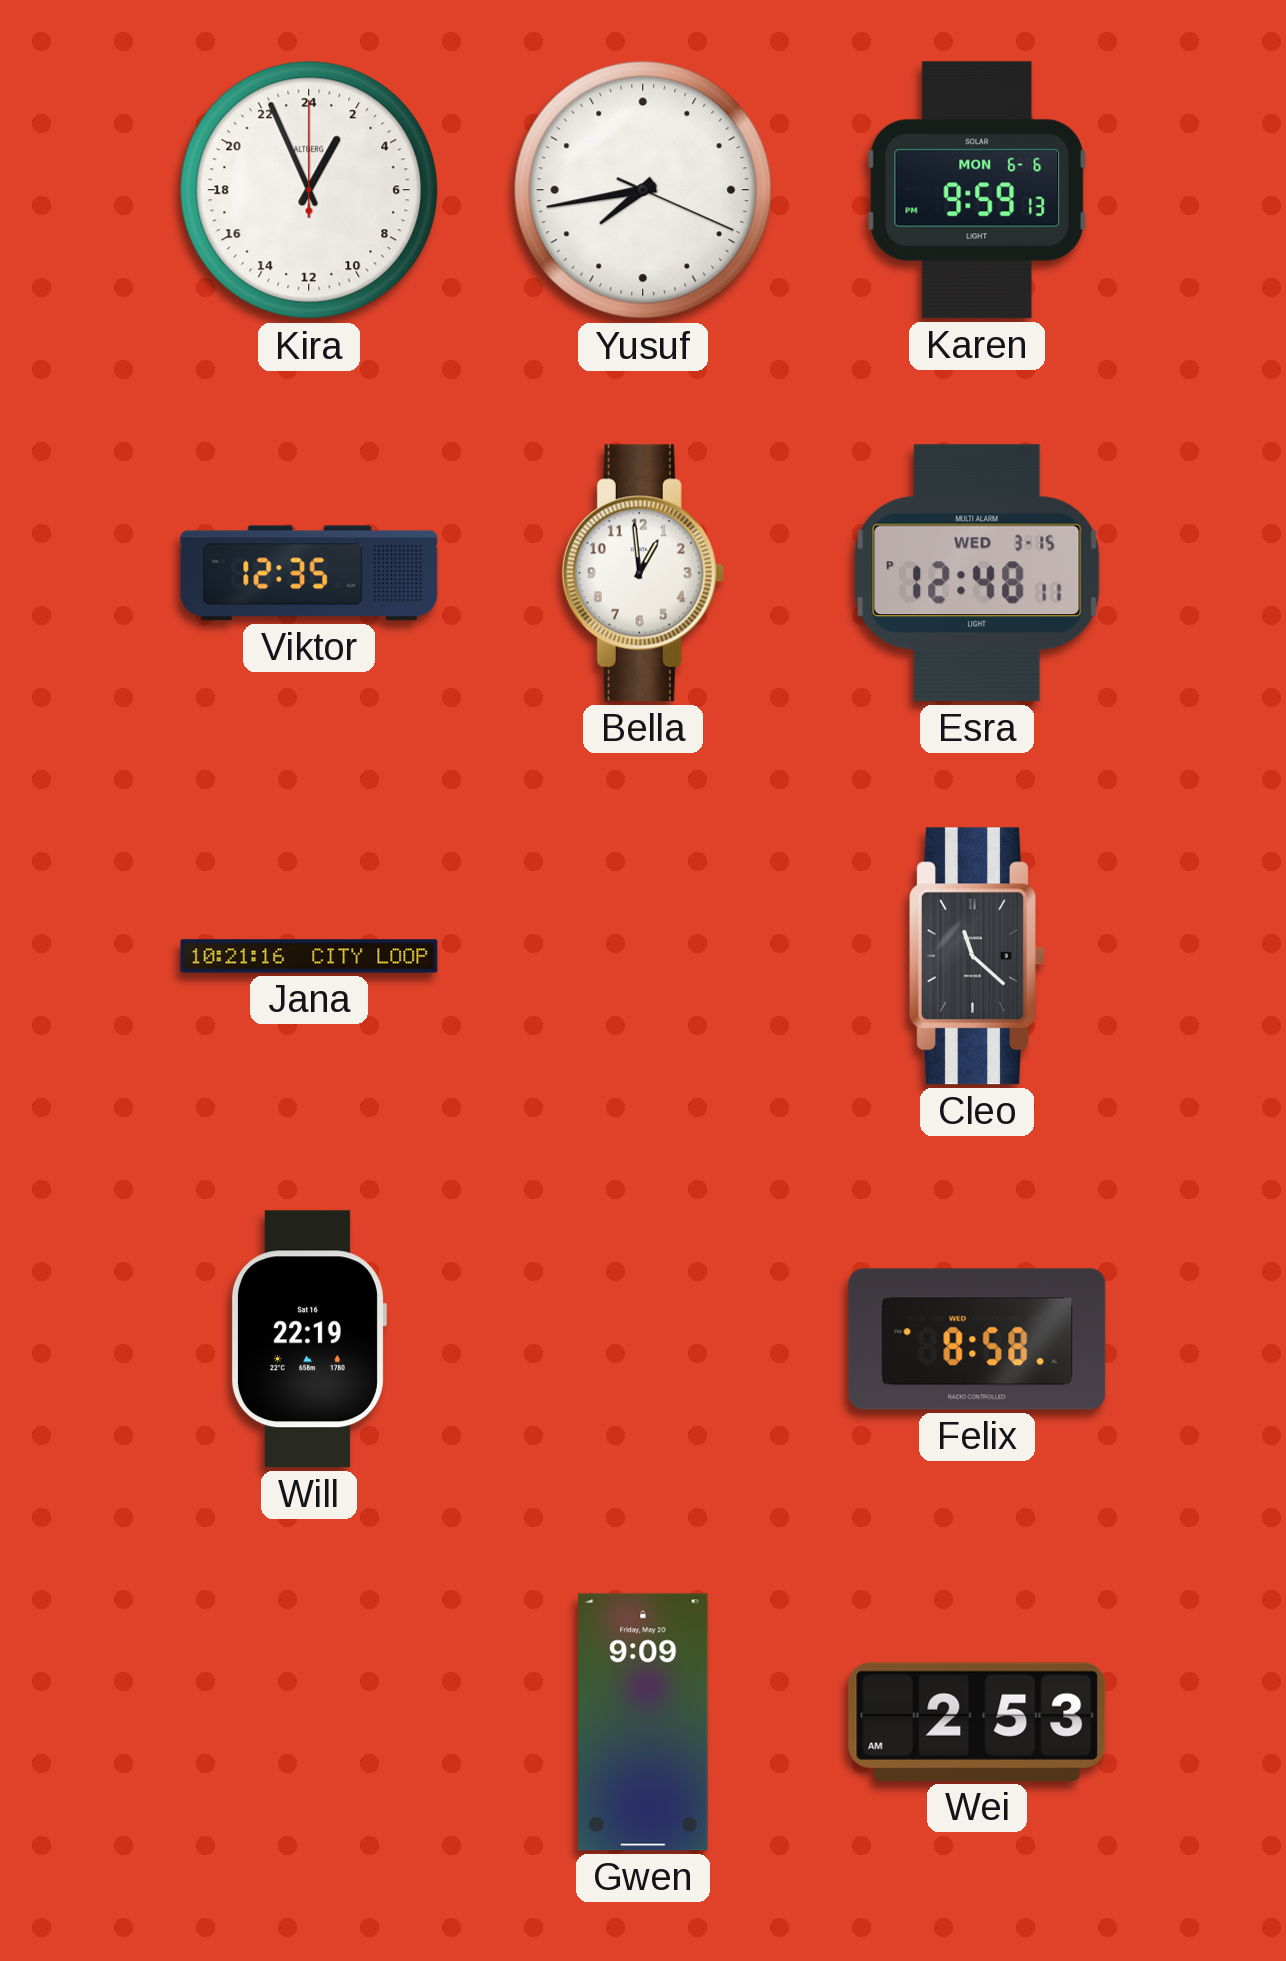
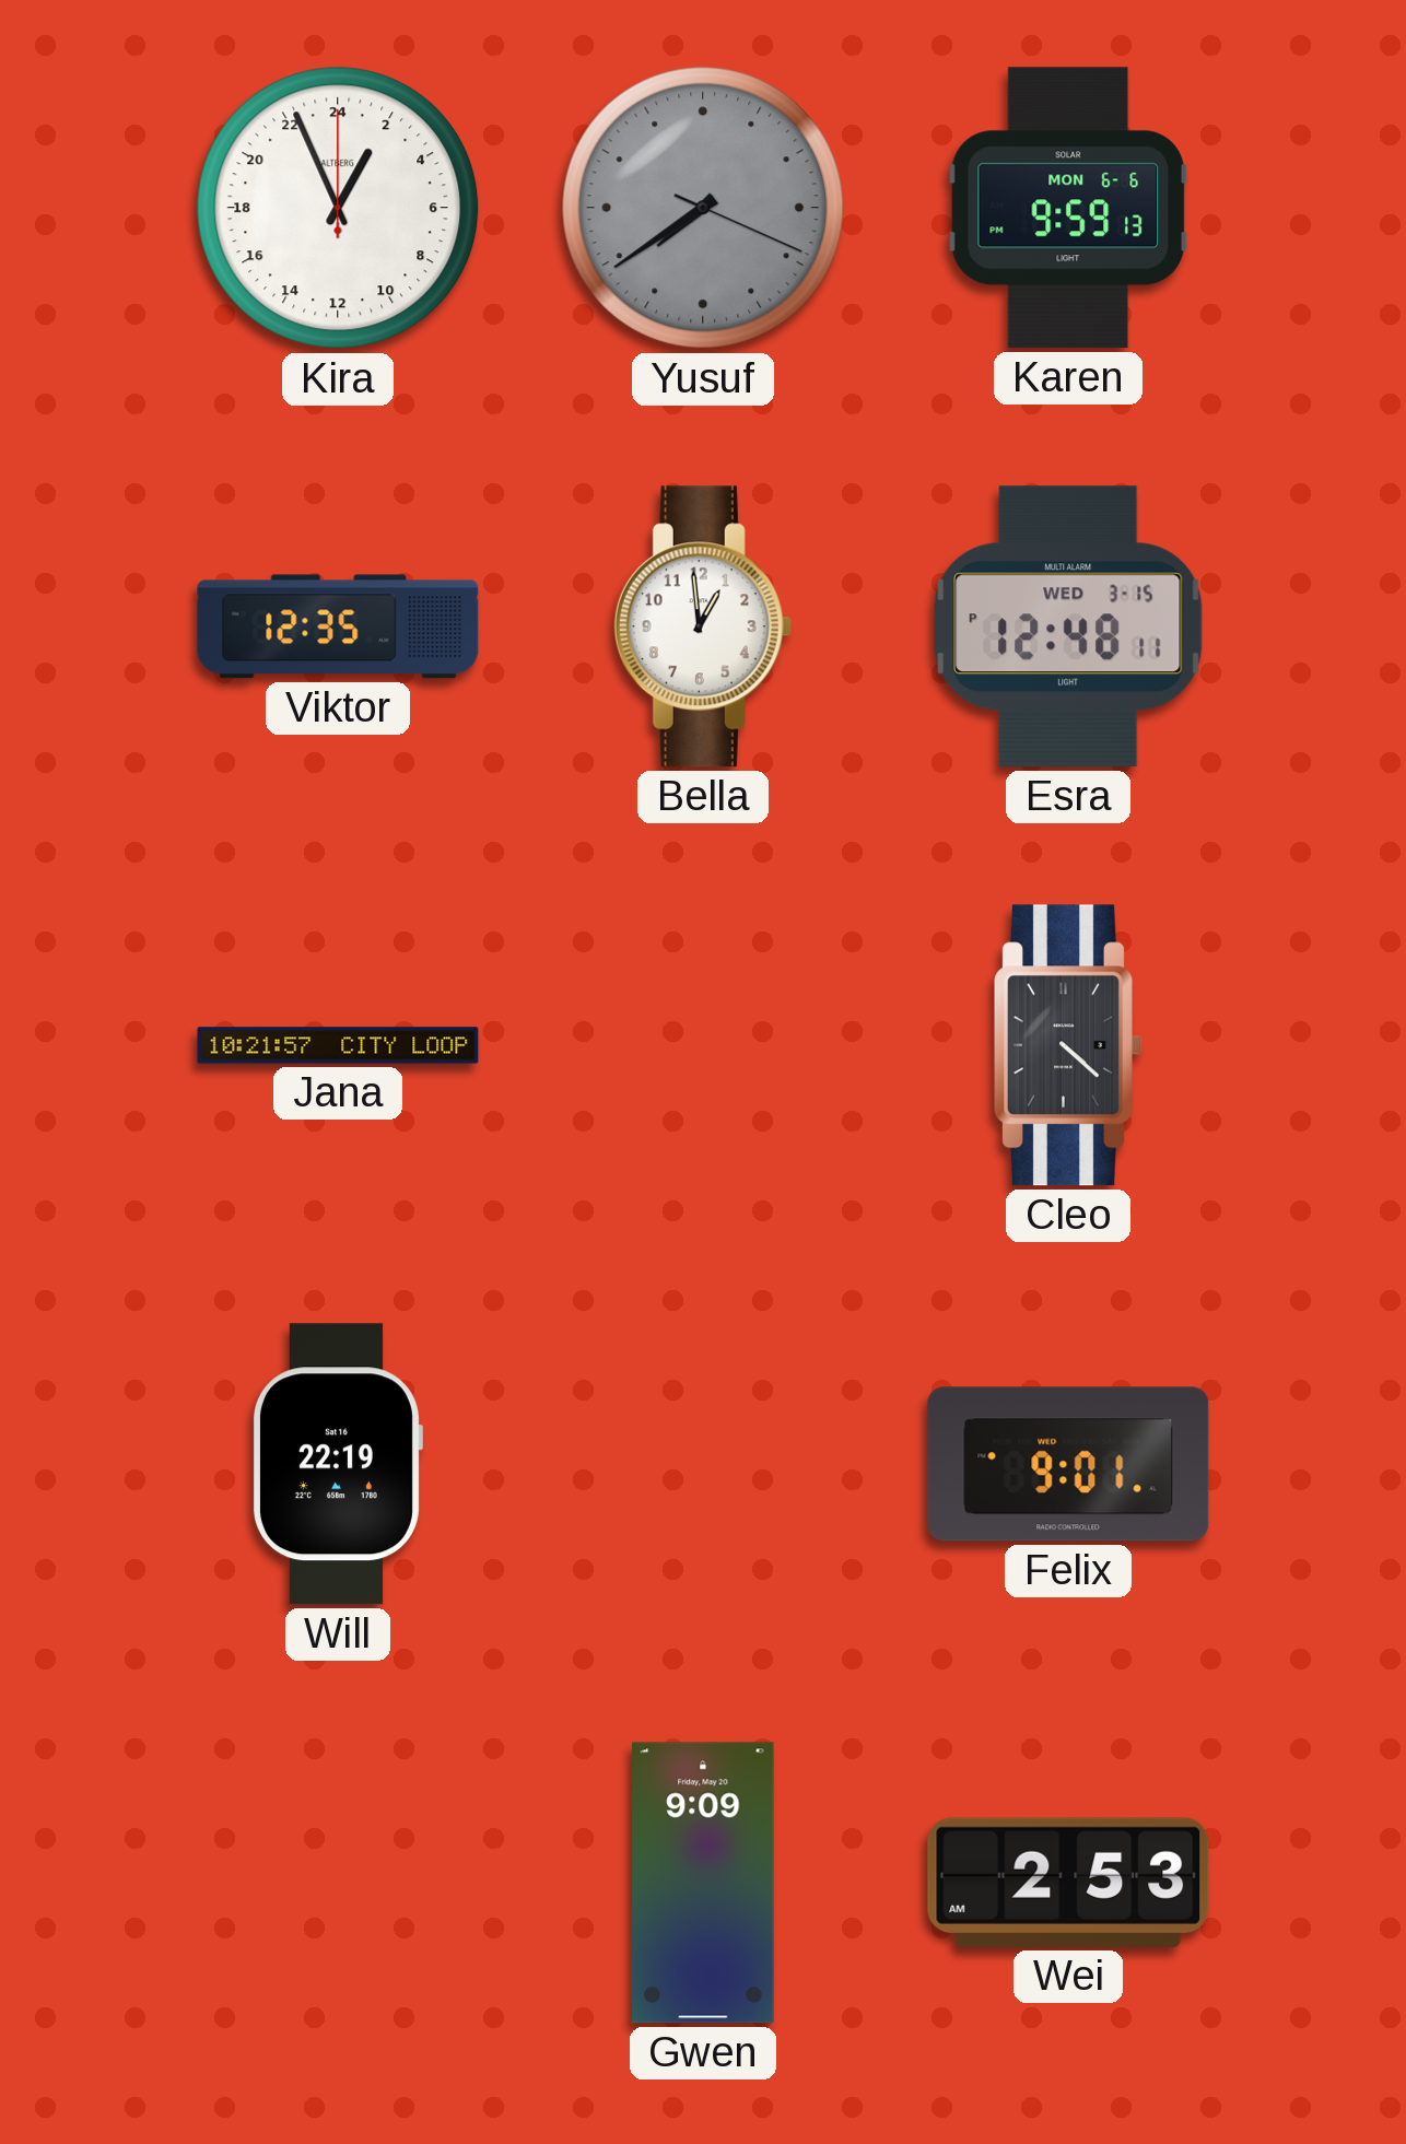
Yusuf: 7:43 -> 7:39 (703, 208)
Yusuf dial: white -> grey (703, 208)
Jana: 10:21:16 -> 10:21:57 (338, 1045)
Cleo: 11:22 -> 4:22 (1068, 1045)
Felix: 8:58 -> 9:01 (1068, 1464)
